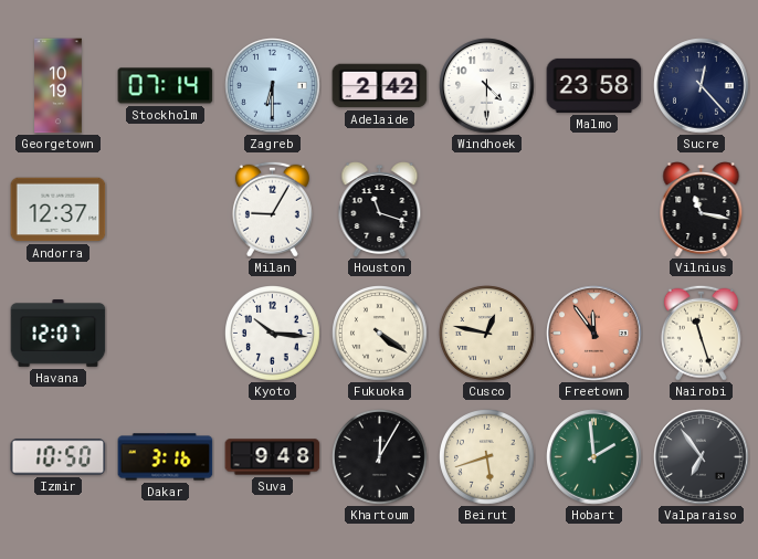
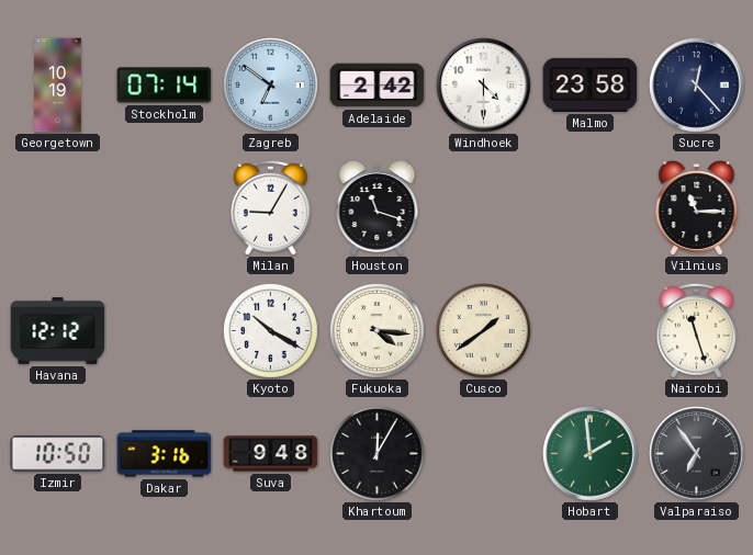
Zagreb: 6:30 -> 6:51 (271, 86)
Andorra: 12:37 -> none (59, 210)
Vilnius: 11:17 -> 11:15 (697, 208)
Havana: 12:07 -> 12:12 (58, 331)
Kyoto: 10:16 -> 10:20 (271, 331)
Fukuoka: 4:21 -> 4:16 (378, 331)
Cusco: 12:47 -> 1:39 (484, 331)
Freetown: 11:54 -> none (594, 334)
Beirut: 5:42 -> none (487, 457)
